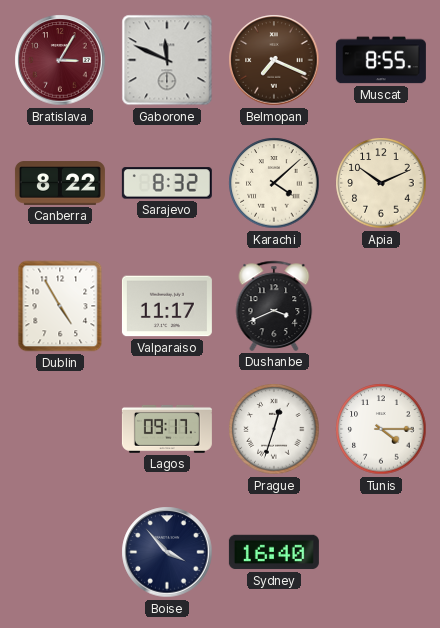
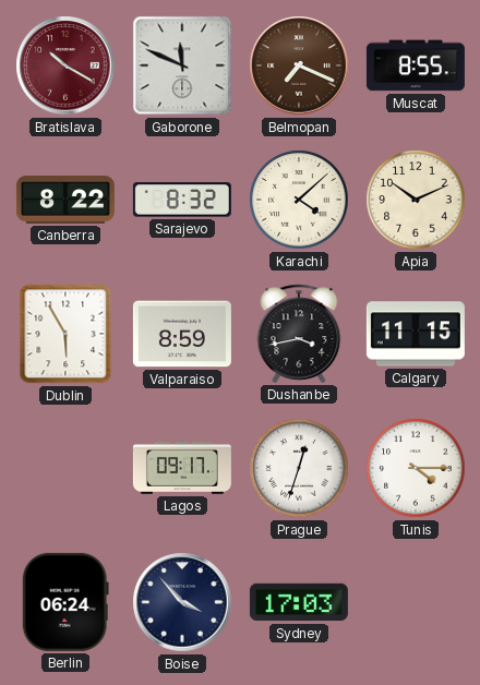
Bratislava: 3:05 -> 10:20 (65, 65)
Dublin: 4:55 -> 5:55 (65, 334)
Valparaiso: 11:17 -> 8:59 (182, 334)
Dushanbe: 3:41 -> 3:43 (299, 334)
Calgary: none -> 11:15 (416, 334)
Berlin: none -> 06:24 (65, 602)
Sydney: 16:40 -> 17:03 (299, 602)
